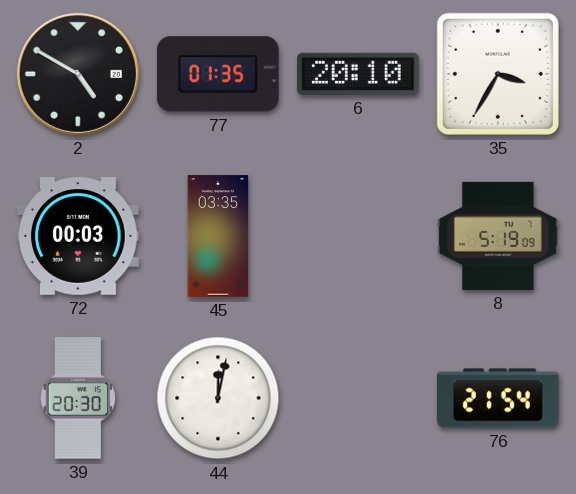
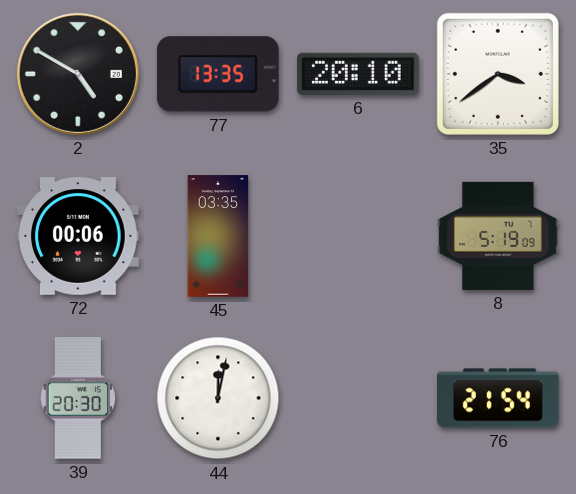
77: 01:35 -> 13:35 (218, 74)
35: 3:35 -> 3:39 (498, 74)
72: 00:03 -> 00:06 (78, 236)
